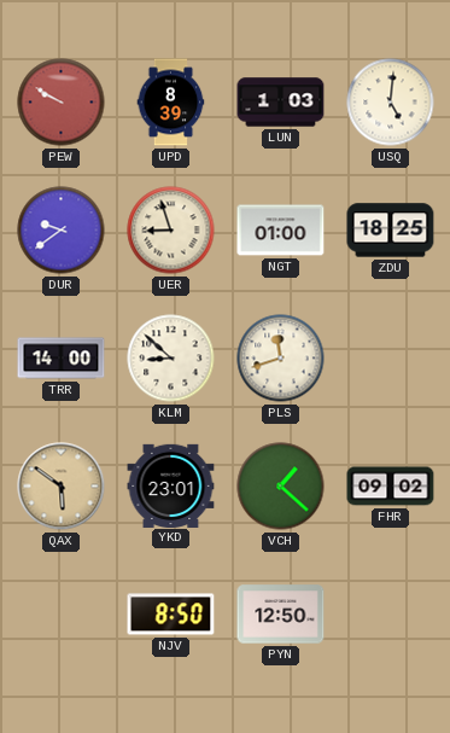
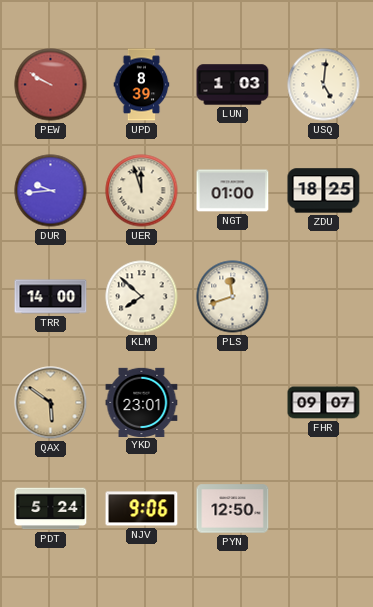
DUR: 9:39 -> 9:44 (51, 191)
UER: 8:57 -> 11:57 (142, 191)
KLM: 8:52 -> 7:52 (142, 297)
VCH: 1:22 -> none (281, 487)
FHR: 09:02 -> 09:07 (324, 403)
PDT: none -> 5:24 (51, 509)
NJV: 8:50 -> 9:06 (142, 509)
